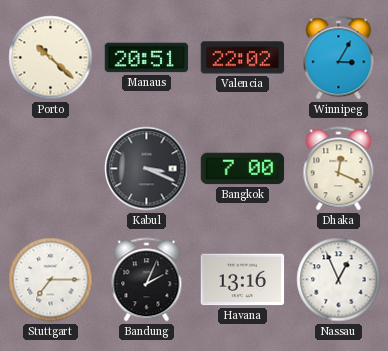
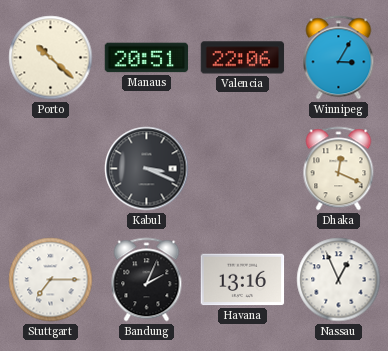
Valencia: 22:02 -> 22:06 (243, 58)
Bangkok: 7:00 -> none (243, 169)
